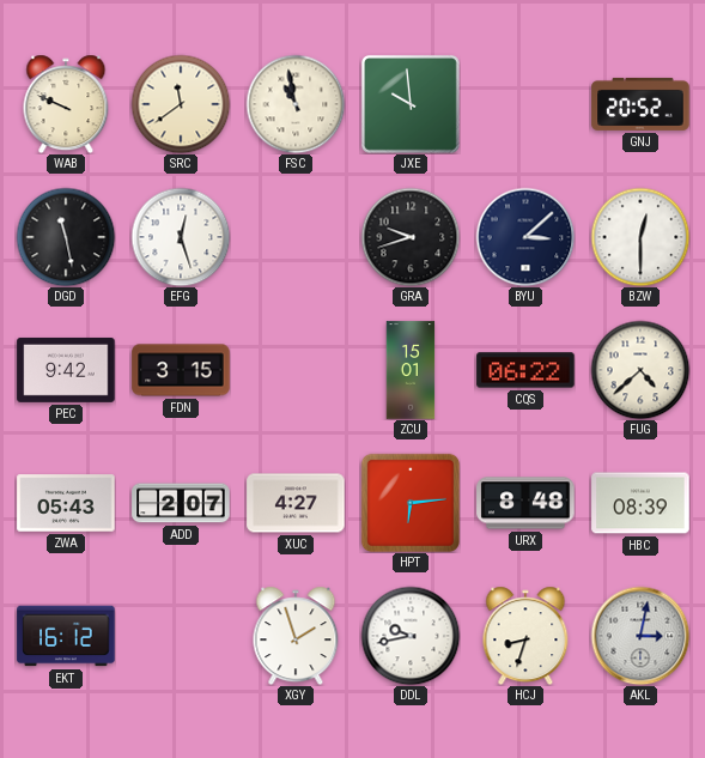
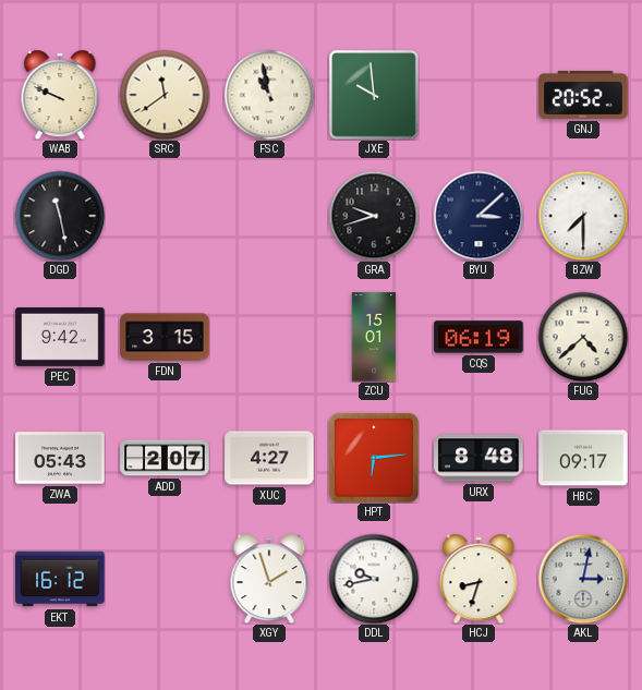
EFG: 12:27 -> none (181, 237)
BZW: 12:30 -> 7:30 (583, 216)
CQS: 06:22 -> 06:19 (479, 337)
HBC: 08:39 -> 09:17 (583, 458)
